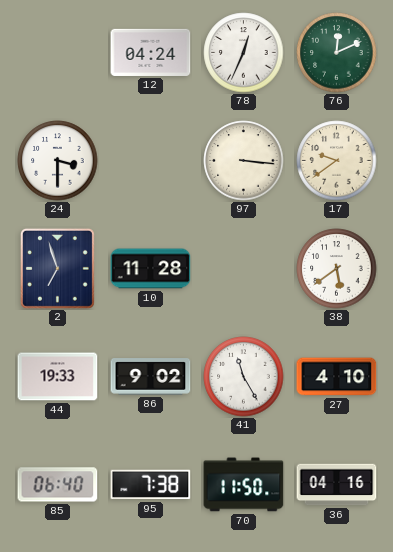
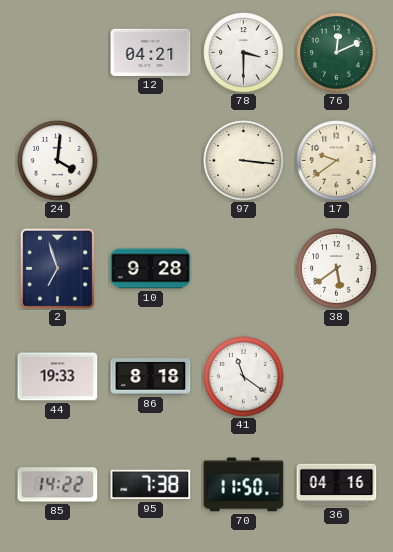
12: 04:24 -> 04:21 (151, 52)
78: 12:34 -> 3:30 (244, 53)
24: 3:30 -> 4:01 (58, 161)
10: 11:28 -> 9:28 (151, 269)
86: 9:02 -> 8:18 (151, 377)
41: 11:25 -> 11:21 (244, 377)
27: 4:10 -> none (337, 377)
85: 06:40 -> 14:22 (58, 485)
